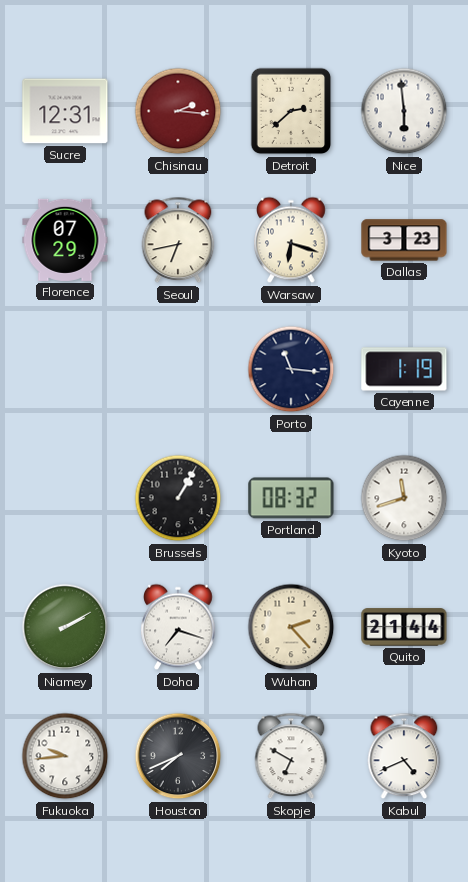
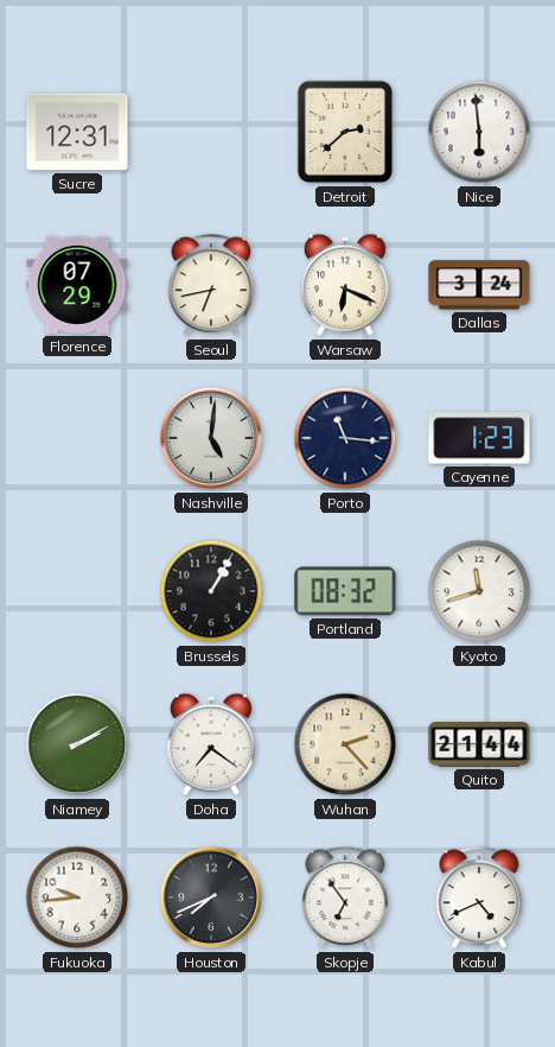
Chisinau: 2:16 -> none (178, 111)
Warsaw: 6:18 -> 6:19 (345, 285)
Dallas: 3:23 -> 3:24 (479, 285)
Nashville: none -> 5:01 (211, 438)
Cayenne: 1:19 -> 1:23 (479, 438)
Doha: 7:18 -> 7:21 (211, 744)
Skopje: 6:50 -> 6:54 (345, 897)
